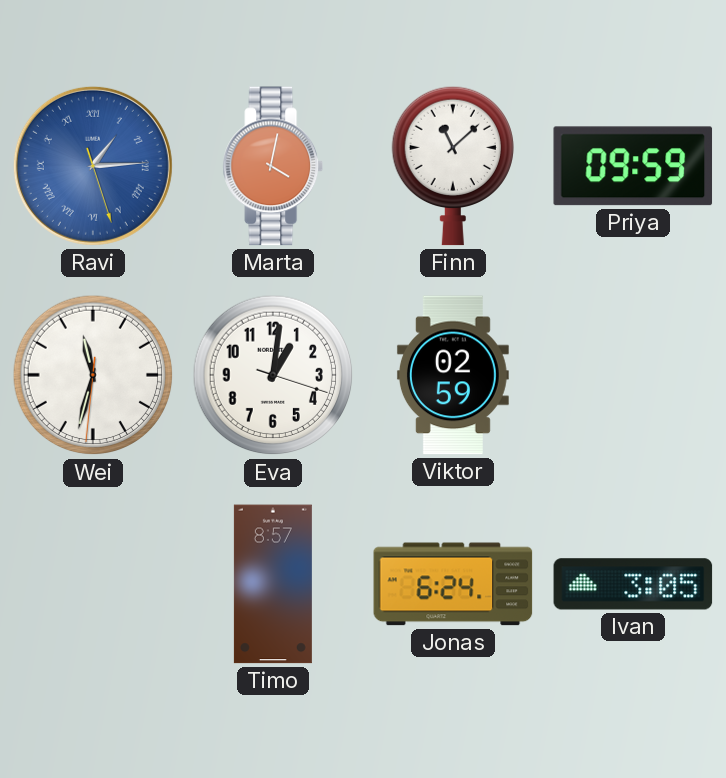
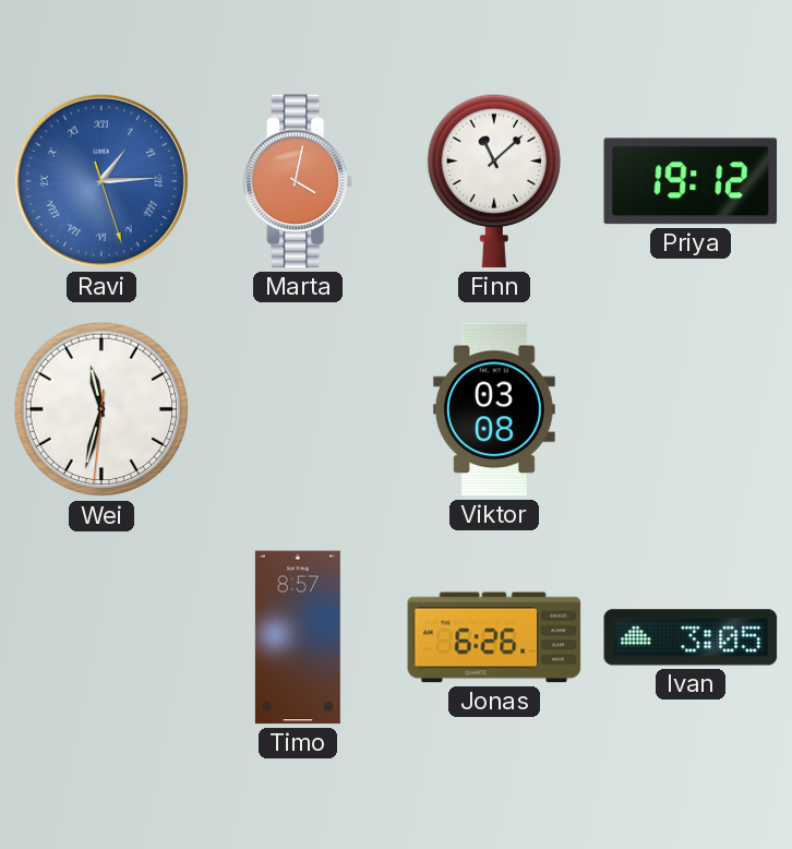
Priya: 09:59 -> 19:12 (691, 181)
Eva: 1:01 -> none (273, 375)
Viktor: 02:59 -> 03:08 (494, 409)
Jonas: 6:24 -> 6:26 (494, 637)
